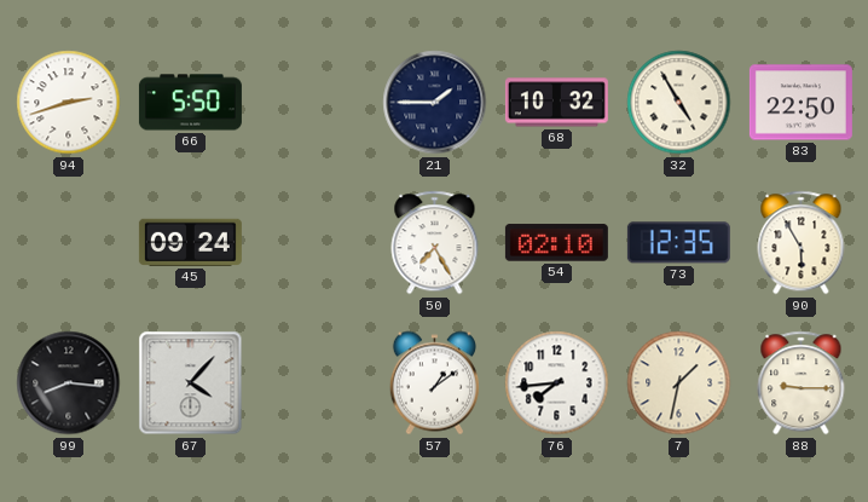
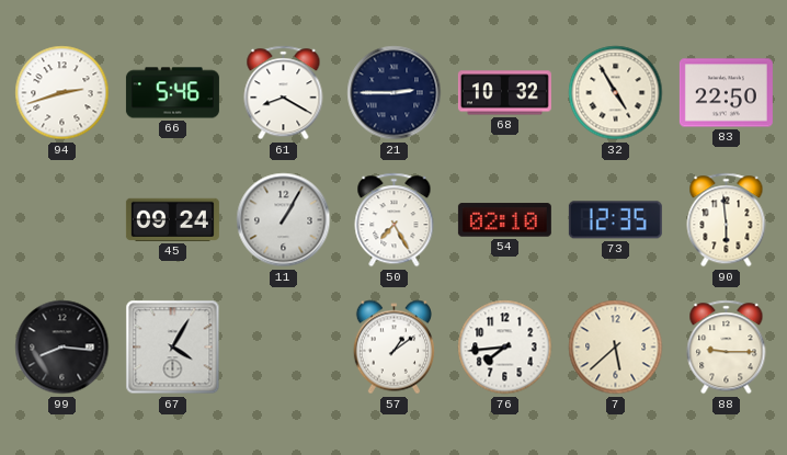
66: 5:50 -> 5:46 (172, 93)
61: none -> 8:20 (284, 93)
21: 1:45 -> 2:45 (395, 93)
11: none -> 1:05 (284, 220)
90: 5:55 -> 5:59 (727, 220)
67: 4:07 -> 4:05 (173, 348)
7: 1:32 -> 5:38 (616, 348)
